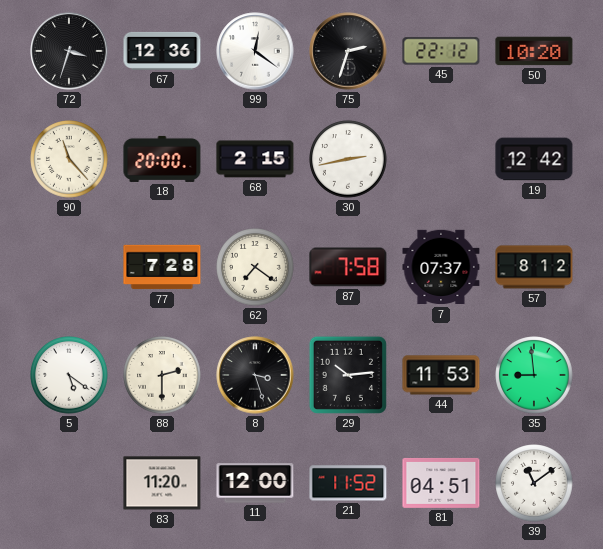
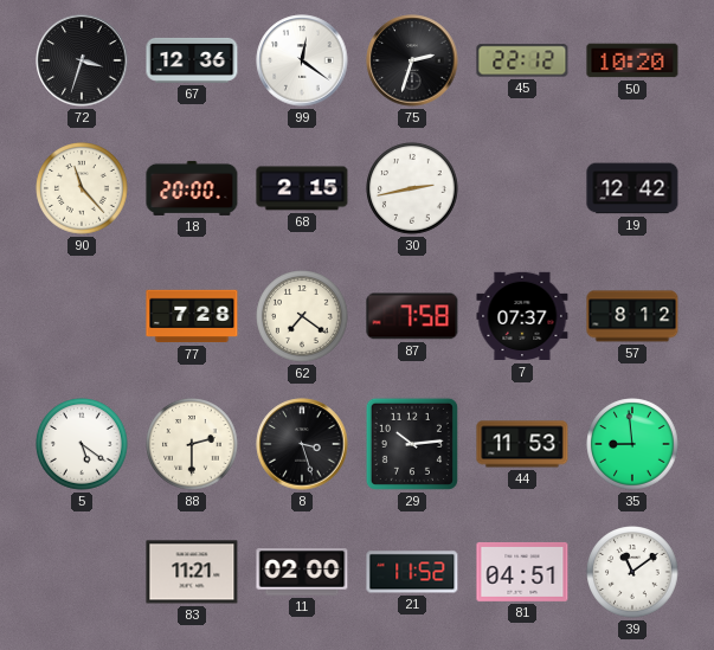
83: 11:20 -> 11:21 (192, 572)
11: 12:00 -> 02:00 (302, 572)
